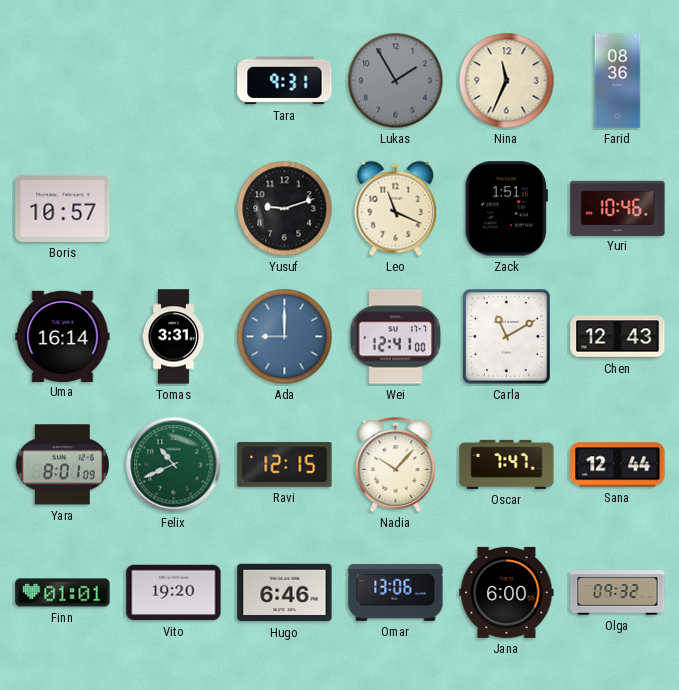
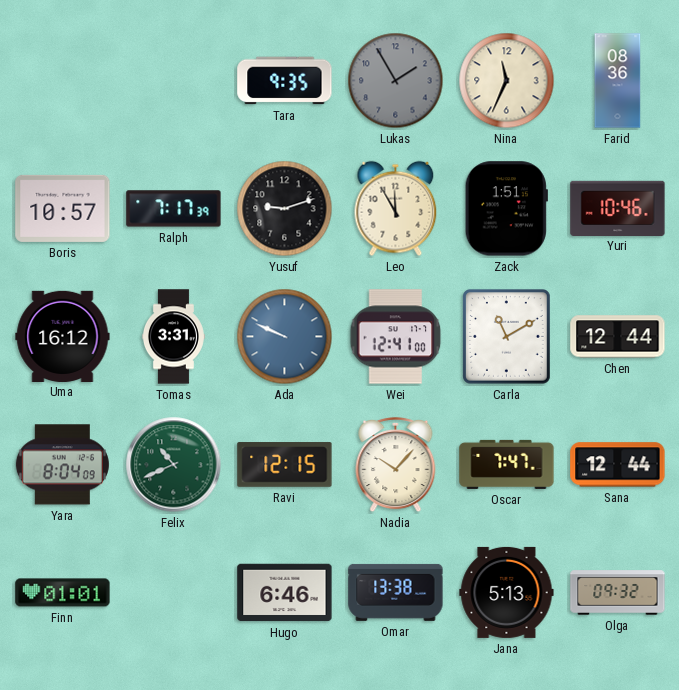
Tara: 9:31 -> 9:35 (285, 81)
Ralph: none -> 7:17 (174, 209)
Leo: 11:19 -> 11:55 (396, 209)
Uma: 16:14 -> 16:12 (63, 336)
Ada: 9:00 -> 9:49 (285, 337)
Chen: 12:43 -> 12:44 (618, 337)
Yara: 8:01 -> 8:04 (62, 465)
Vito: 19:20 -> none (174, 593)
Omar: 13:06 -> 13:38 (396, 592)
Jana: 6:00 -> 5:13 (507, 592)
